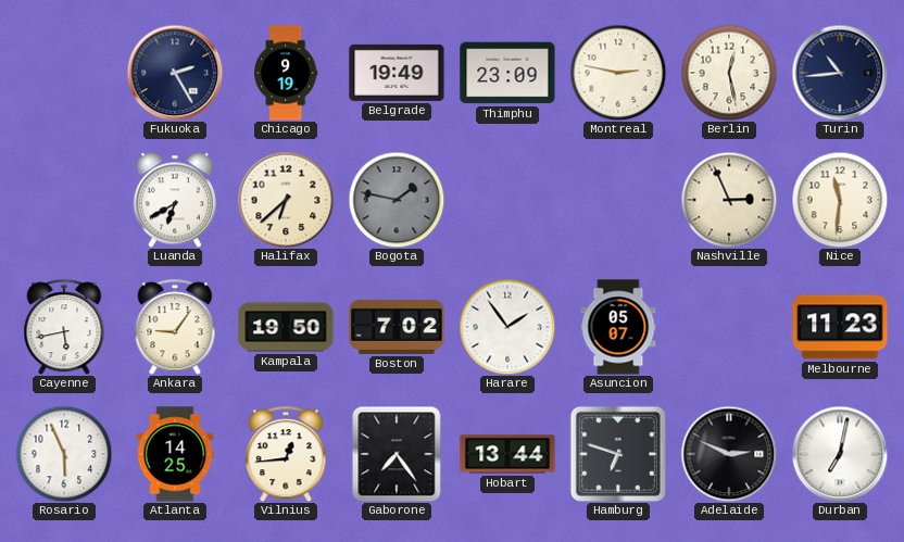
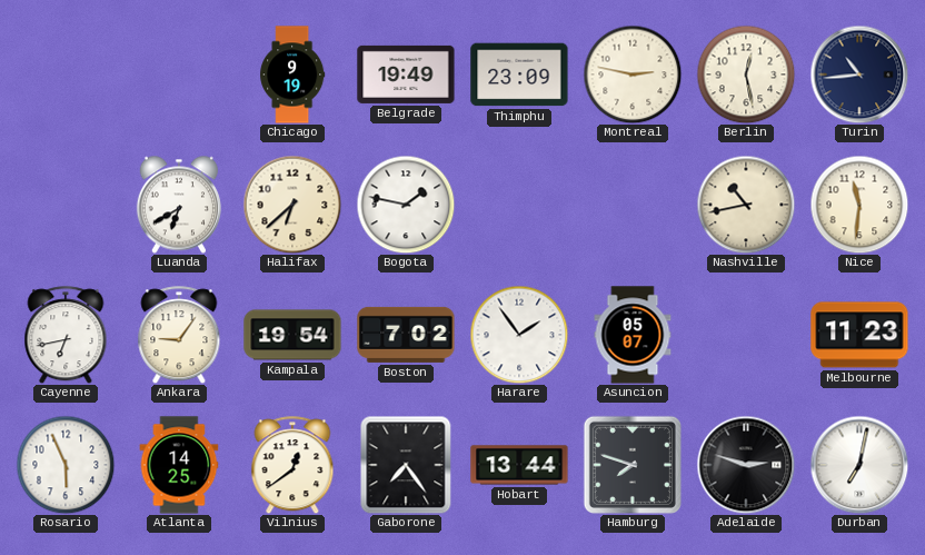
Fukuoka: 2:25 -> none (175, 73)
Bogota dial: grey -> white (406, 205)
Nashville: 2:56 -> 10:43 (746, 205)
Cayenne: 5:43 -> 6:43 (66, 335)
Kampala: 19:50 -> 19:54 (292, 335)
Vilnius: 12:44 -> 12:39 (292, 465)
Hamburg: 6:48 -> 7:48 (633, 465)
Adelaide: 2:49 -> 2:48 (746, 465)
